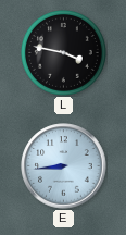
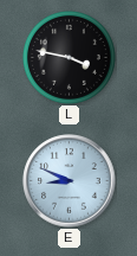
E: 8:44 -> 8:49 (70, 181)
